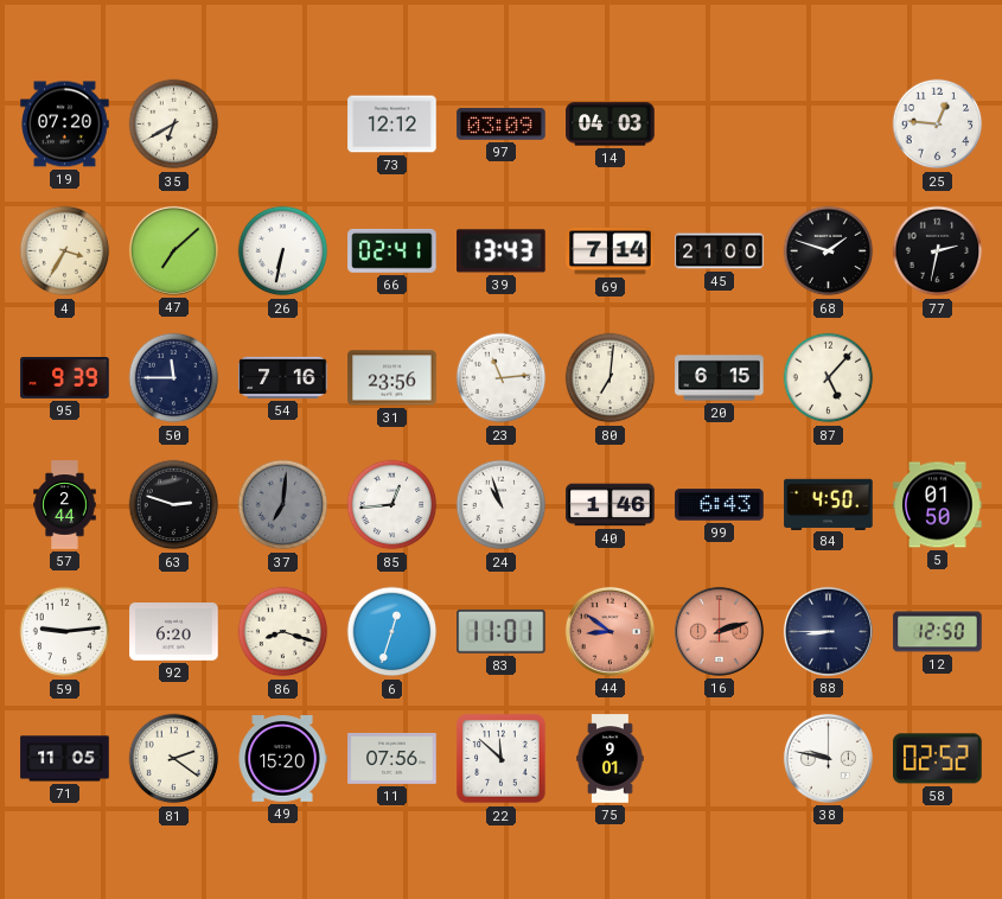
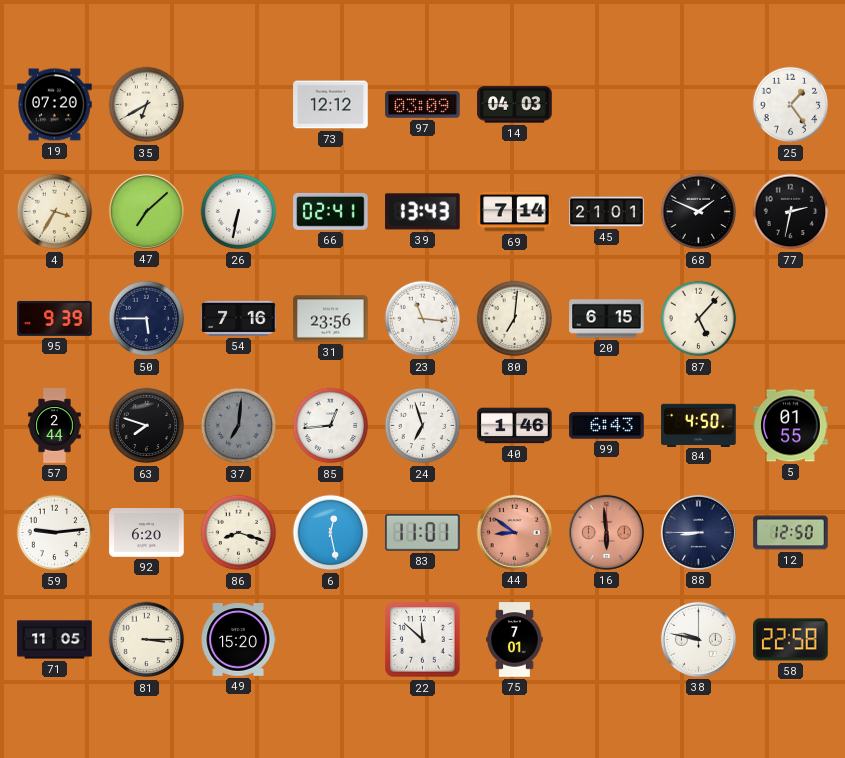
25: 12:46 -> 1:24 (791, 105)
45: 21:00 -> 21:01 (607, 212)
68: 1:48 -> 1:49 (699, 212)
50: 11:45 -> 5:45 (147, 319)
23: 11:14 -> 11:16 (423, 319)
63: 2:48 -> 7:48 (147, 426)
24: 10:57 -> 6:57 (423, 426)
5: 01:50 -> 01:55 (791, 426)
6: 12:33 -> 12:28 (331, 533)
16: 2:12 -> 5:59 (606, 532)
81: 2:21 -> 3:15 (147, 640)
11: 07:56 -> none (392, 758)
75: 9:01 -> 7:01 (515, 640)
58: 02:52 -> 22:58 (791, 640)
